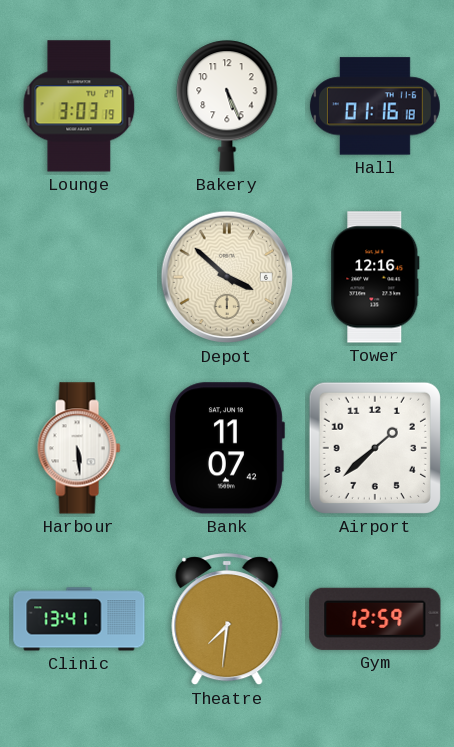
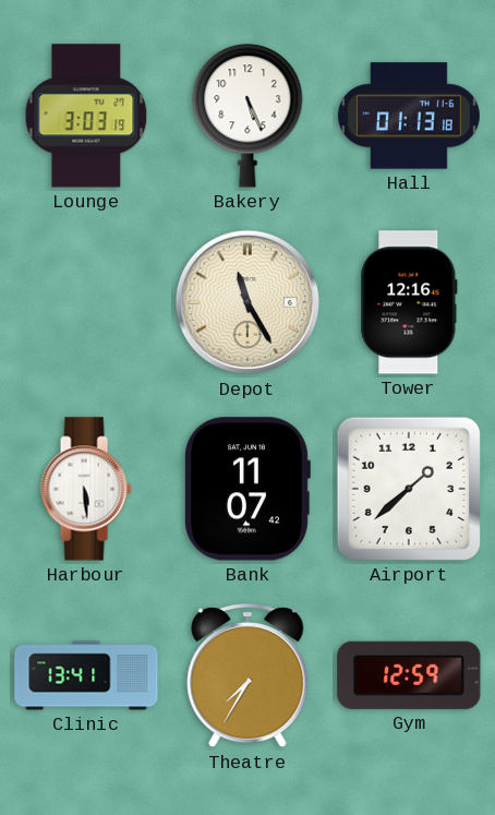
Hall: 01:16 -> 01:13 (409, 116)
Depot: 3:52 -> 11:25 (247, 302)
Theatre: 7:31 -> 7:35 (247, 676)
